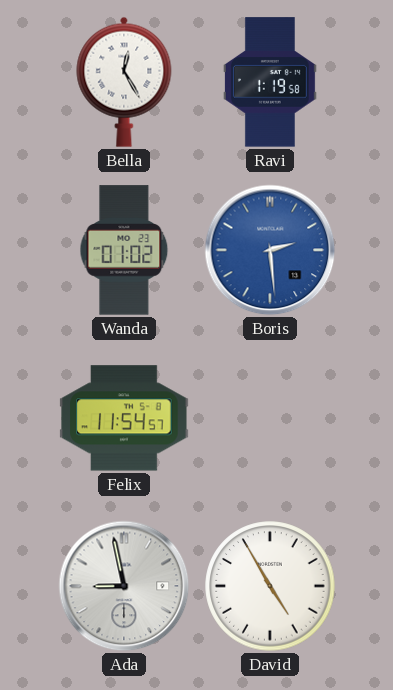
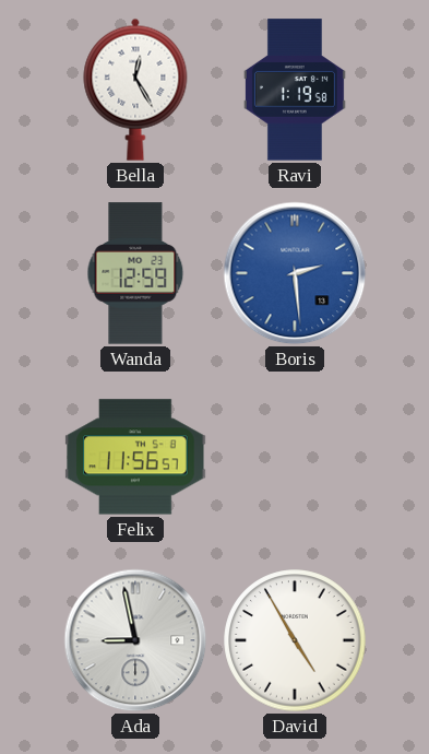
Wanda: 01:02 -> 12:59 (135, 273)
Felix: 11:54 -> 11:56 (135, 457)
